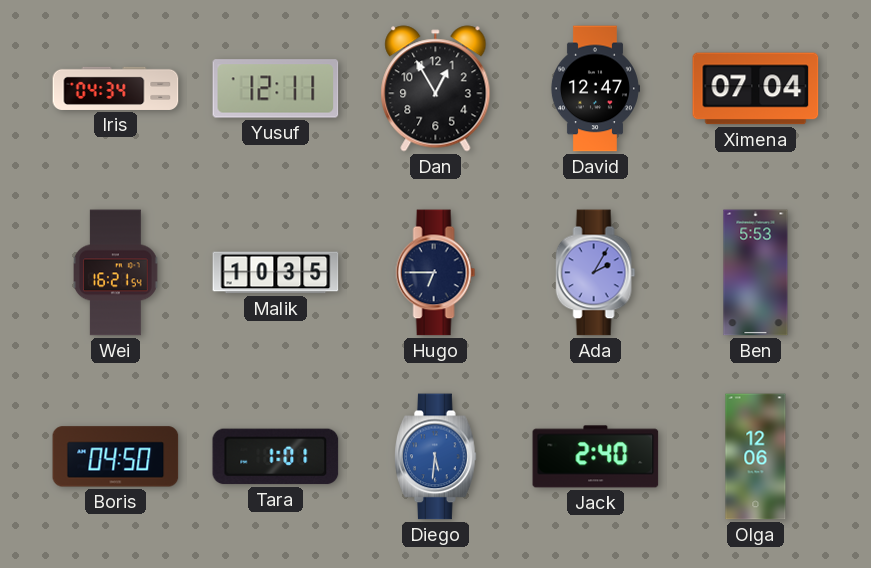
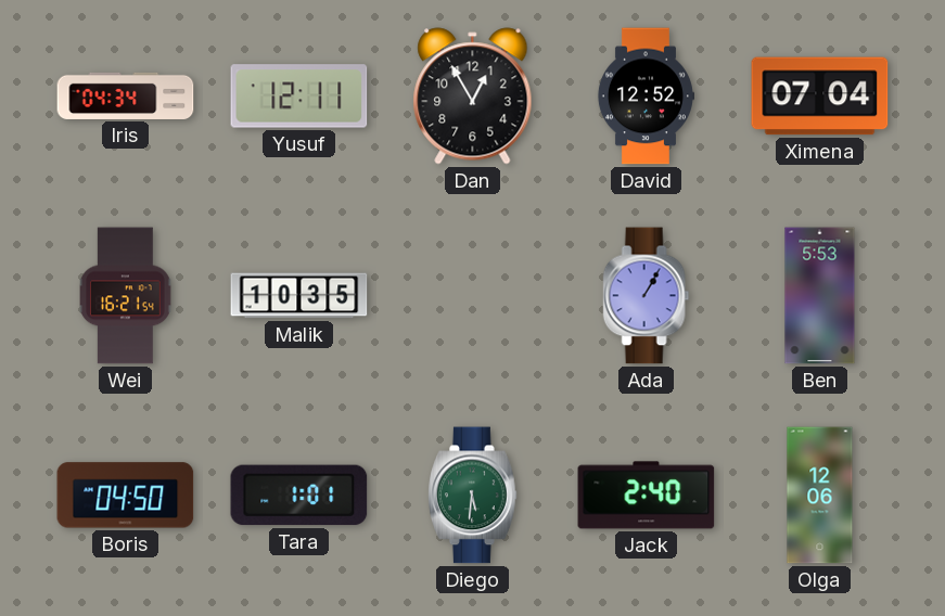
David: 12:47 -> 12:52 (646, 97)
Hugo: 6:45 -> none (436, 273)
Ada: 2:05 -> 1:05 (647, 296)
Diego dial: blue -> green (473, 496)
